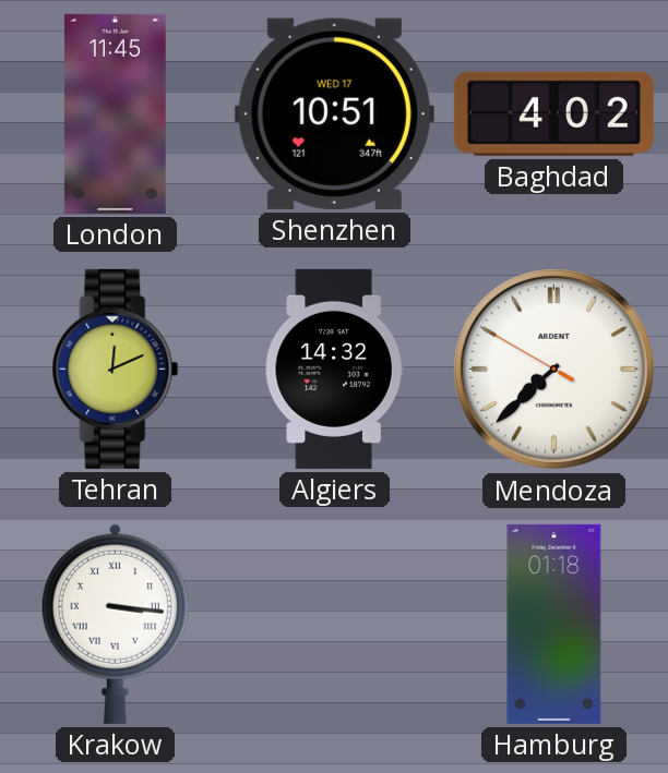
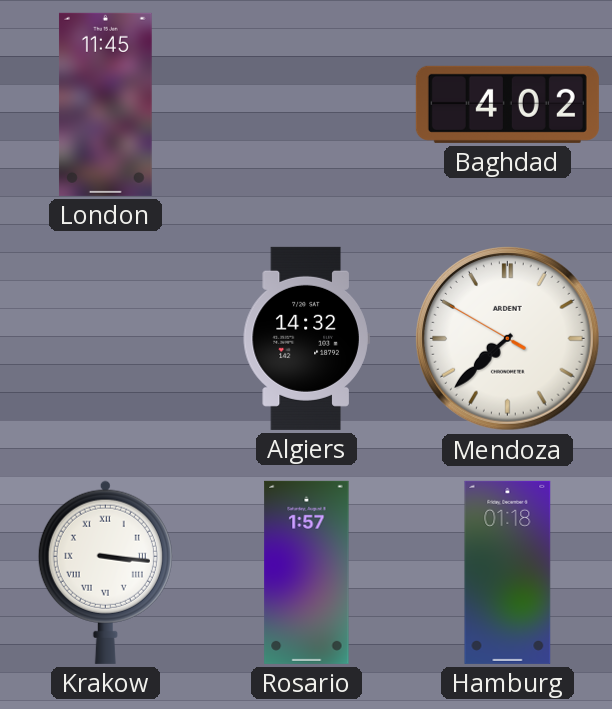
Shenzhen: 10:51 -> none (334, 113)
Tehran: 12:11 -> none (116, 369)
Rosario: none -> 1:57 (307, 572)
